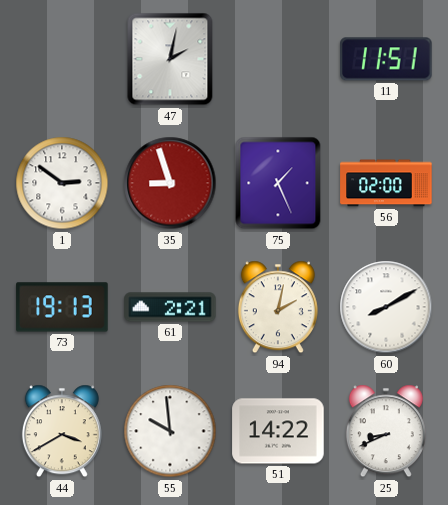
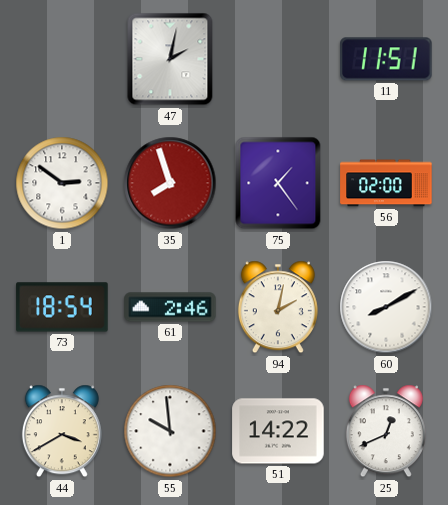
35: 8:57 -> 7:57 (170, 183)
75: 1:26 -> 1:24 (278, 183)
73: 19:13 -> 18:54 (62, 307)
61: 2:21 -> 2:46 (170, 307)
25: 8:41 -> 12:41 (386, 431)
